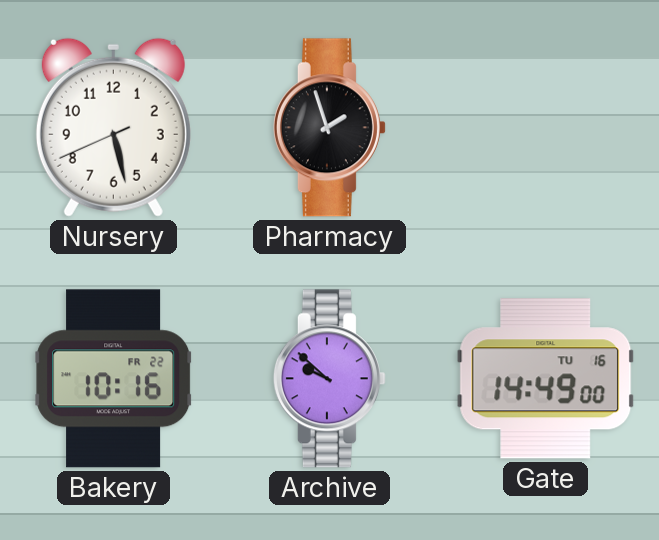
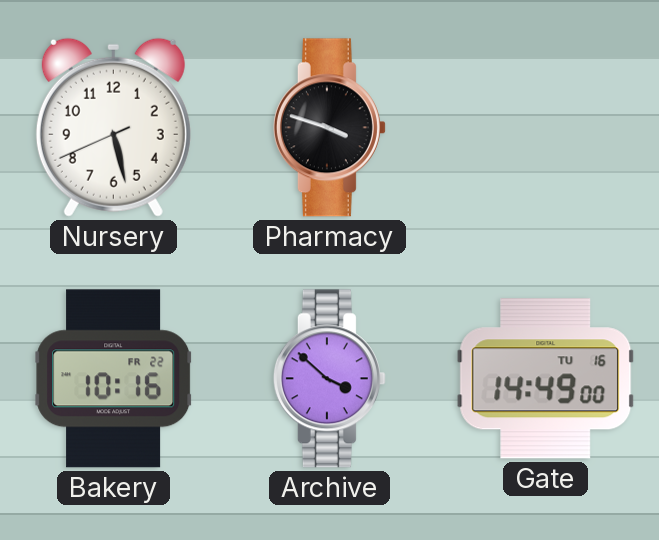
Pharmacy: 1:57 -> 3:48 (329, 128)
Archive: 9:52 -> 3:52 (329, 379)
